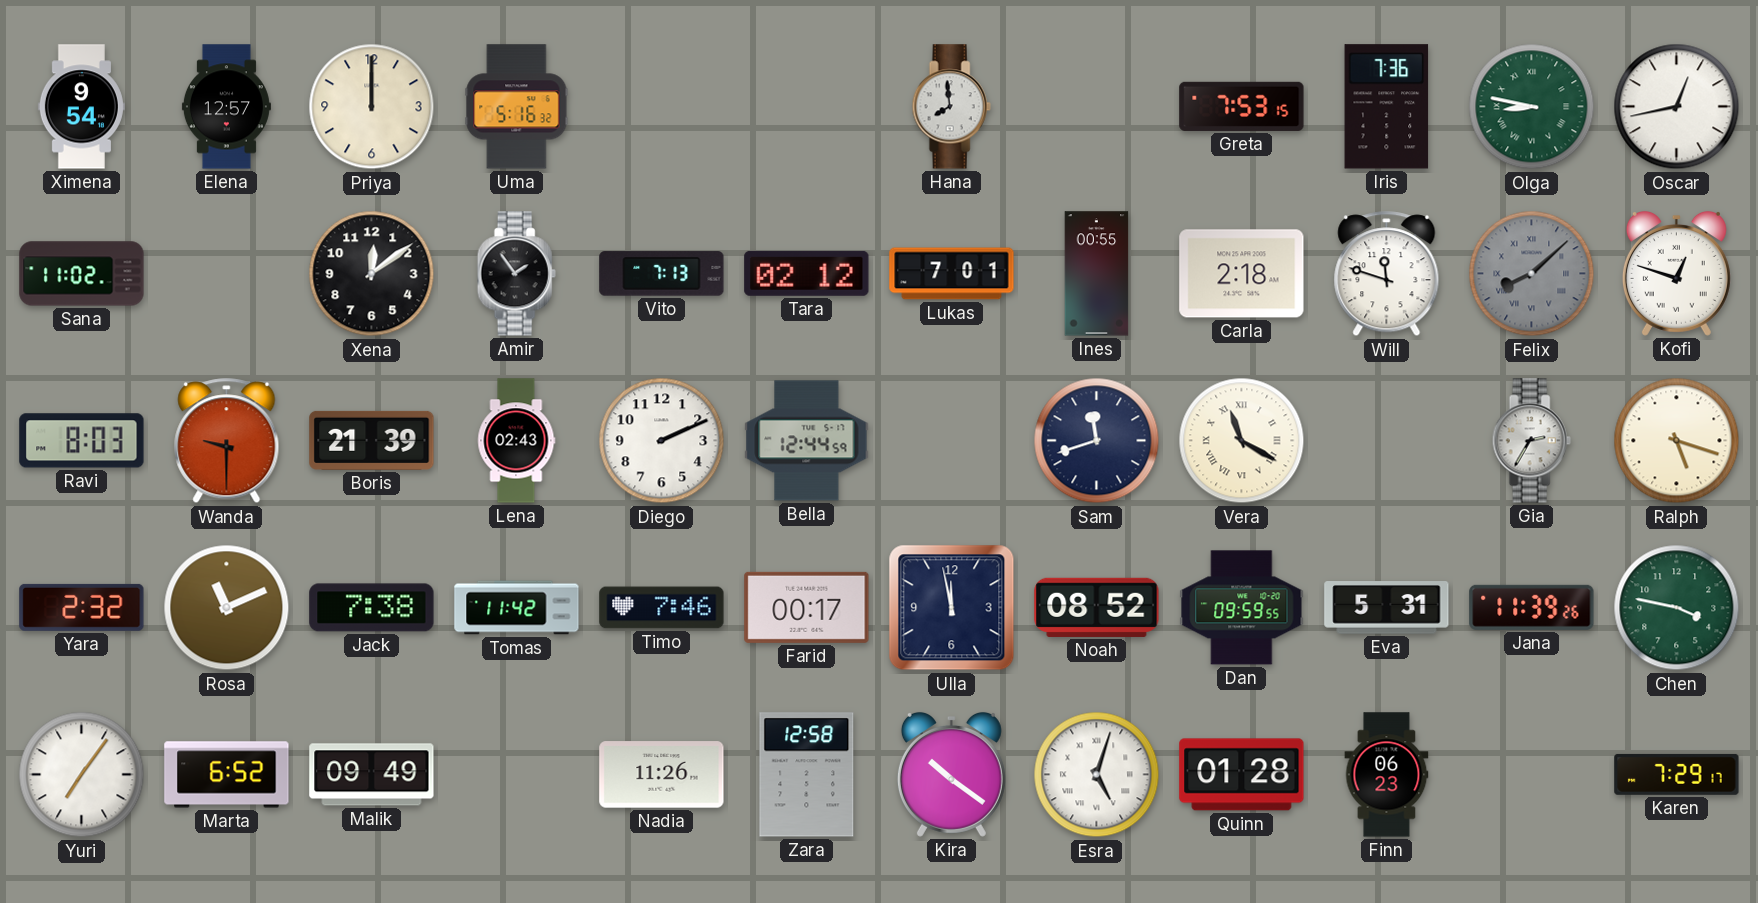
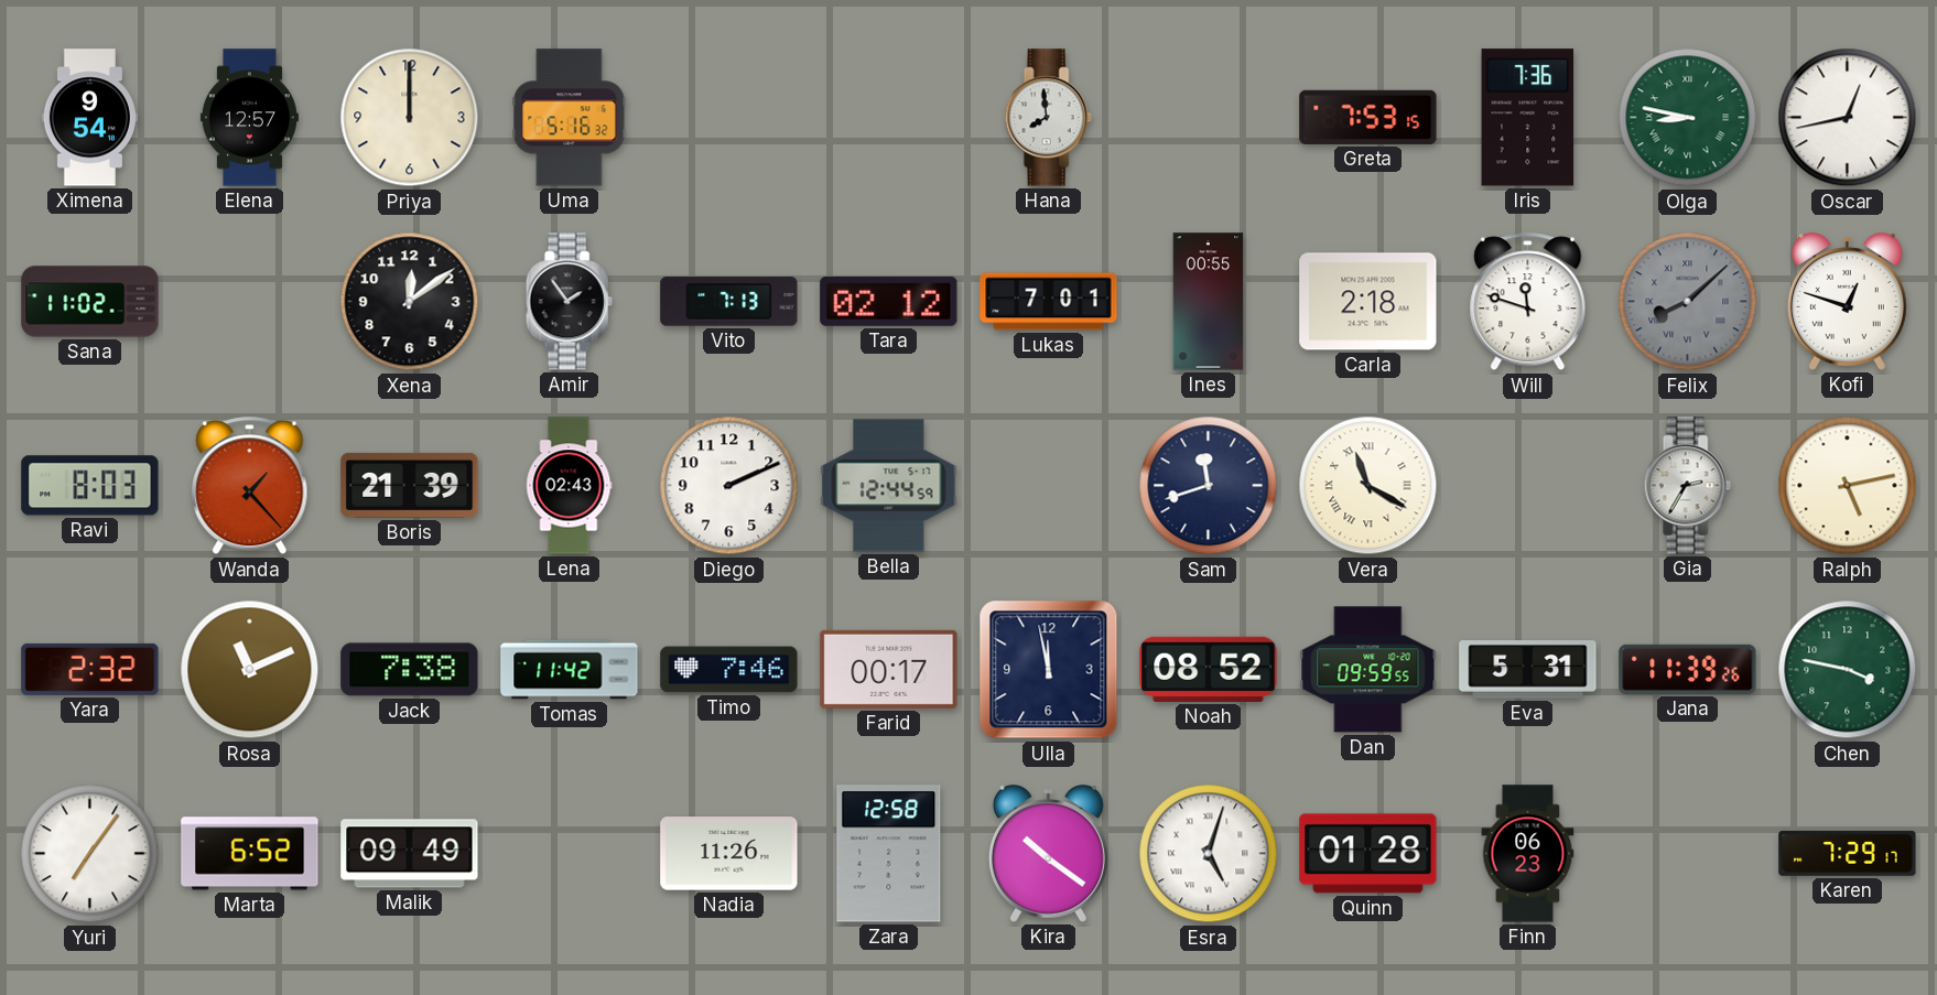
Wanda: 9:30 -> 1:23 (250, 486)
Ralph: 5:18 -> 5:13 (1848, 486)
